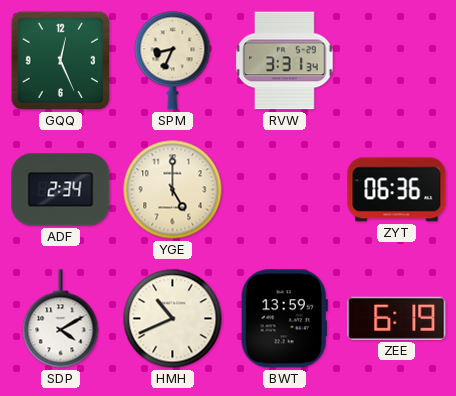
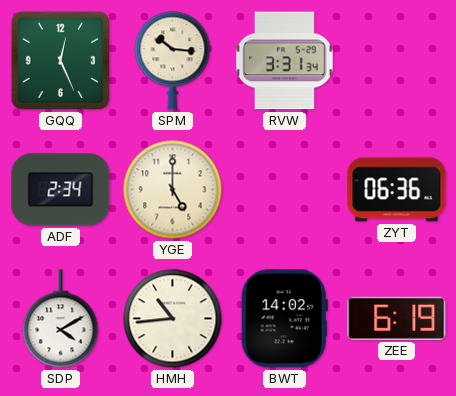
SPM: 8:34 -> 10:16 (173, 61)
HMH: 10:41 -> 10:44 (173, 319)
BWT: 13:59 -> 14:02 (284, 319)
